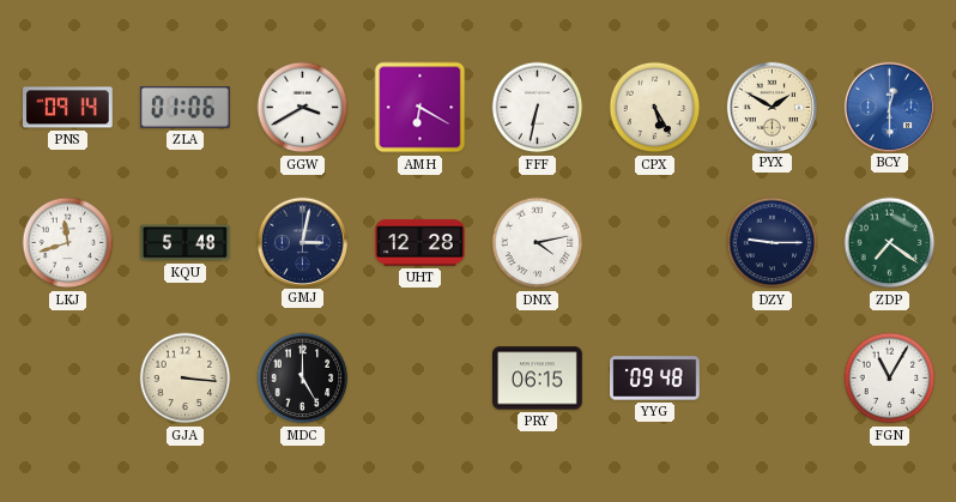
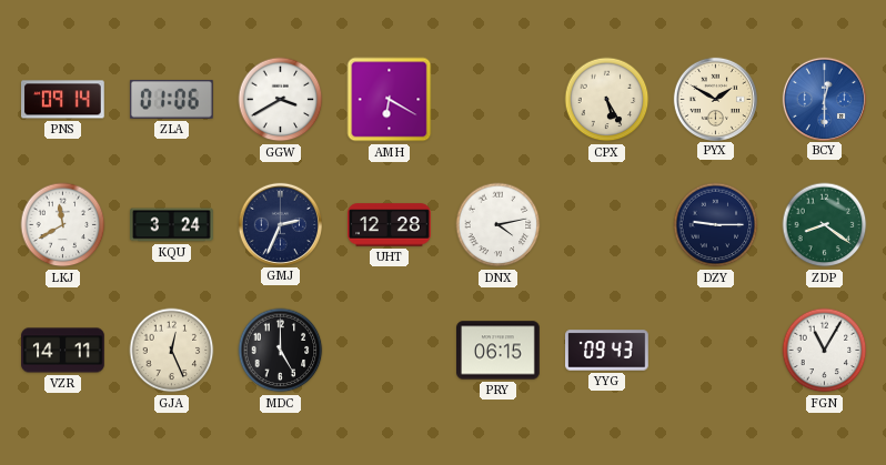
FFF: 6:32 -> none (538, 108)
LKJ: 11:42 -> 11:40 (63, 225)
KQU: 5:48 -> 3:24 (172, 225)
GMJ: 3:02 -> 2:34 (280, 224)
ZDP: 7:21 -> 8:21 (825, 225)
VZR: none -> 14:11 (63, 351)
GJA: 3:16 -> 12:26 (172, 351)
YYG: 09:48 -> 09:43 (607, 351)
